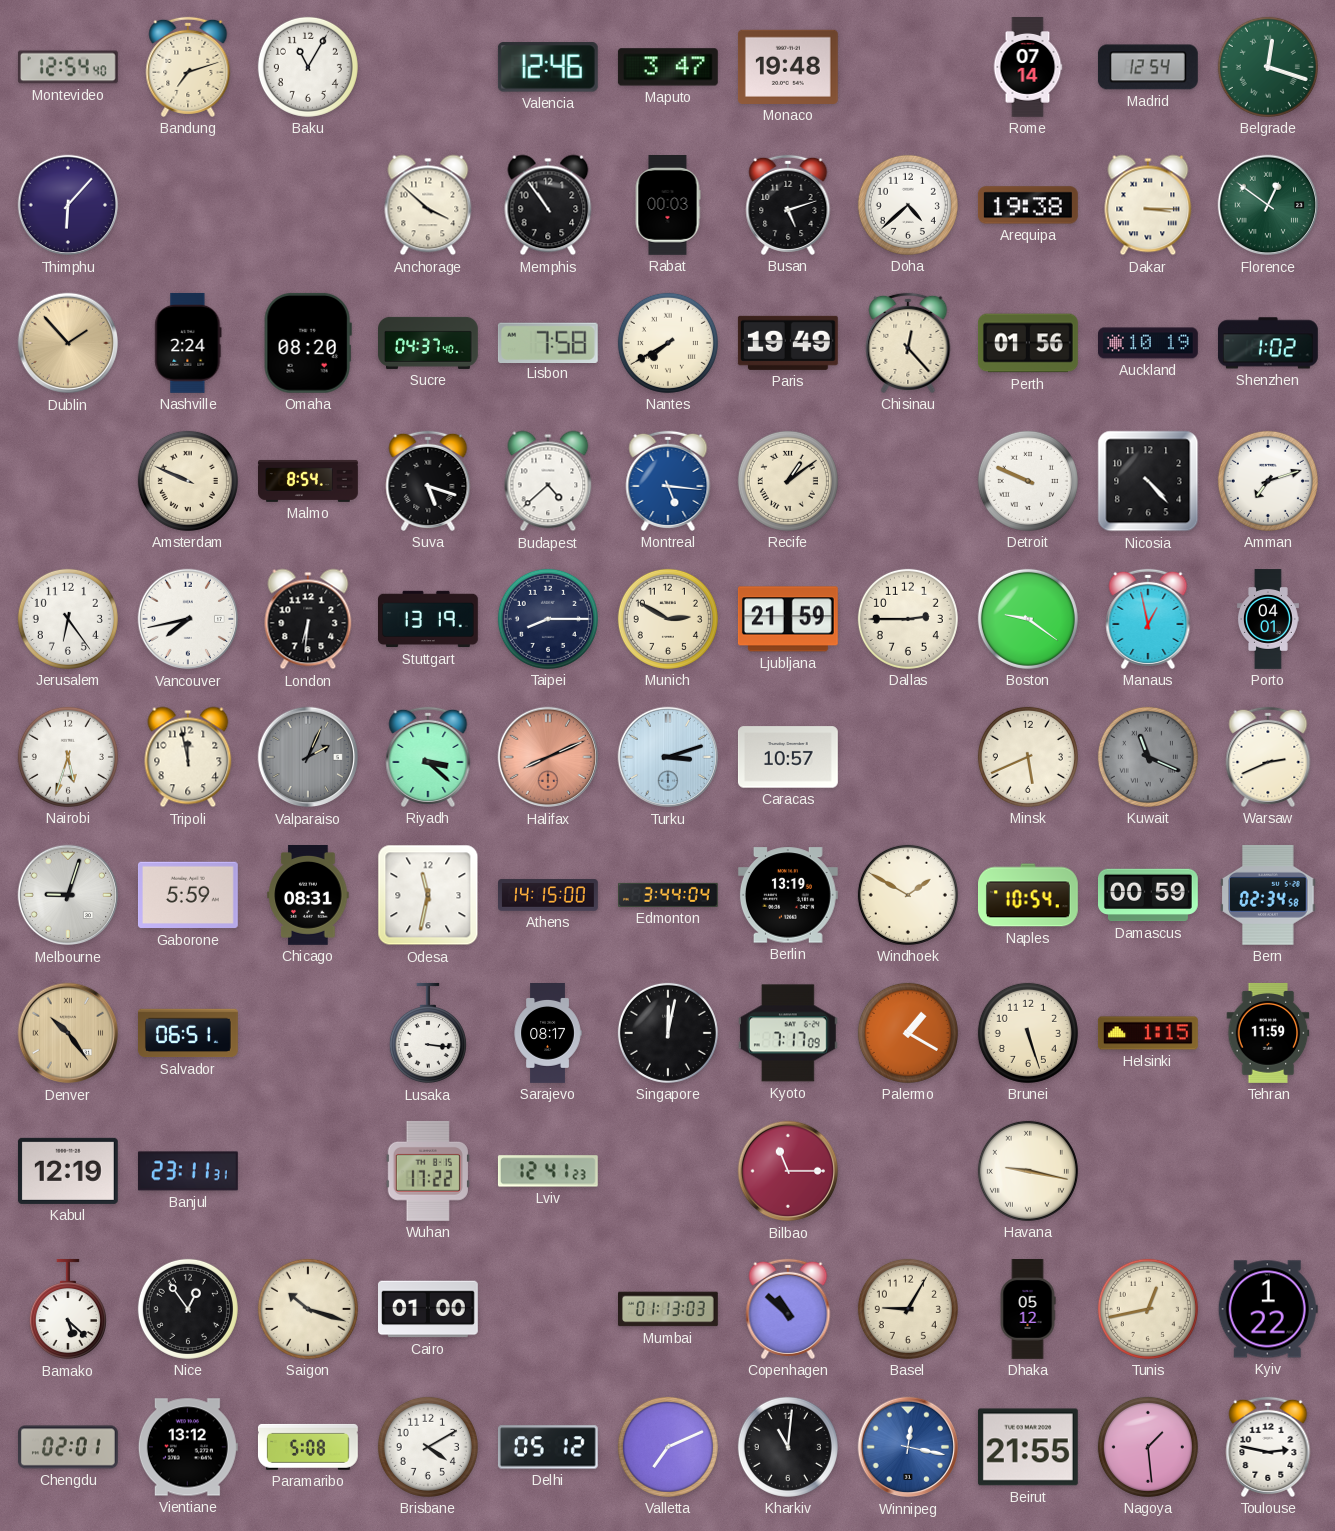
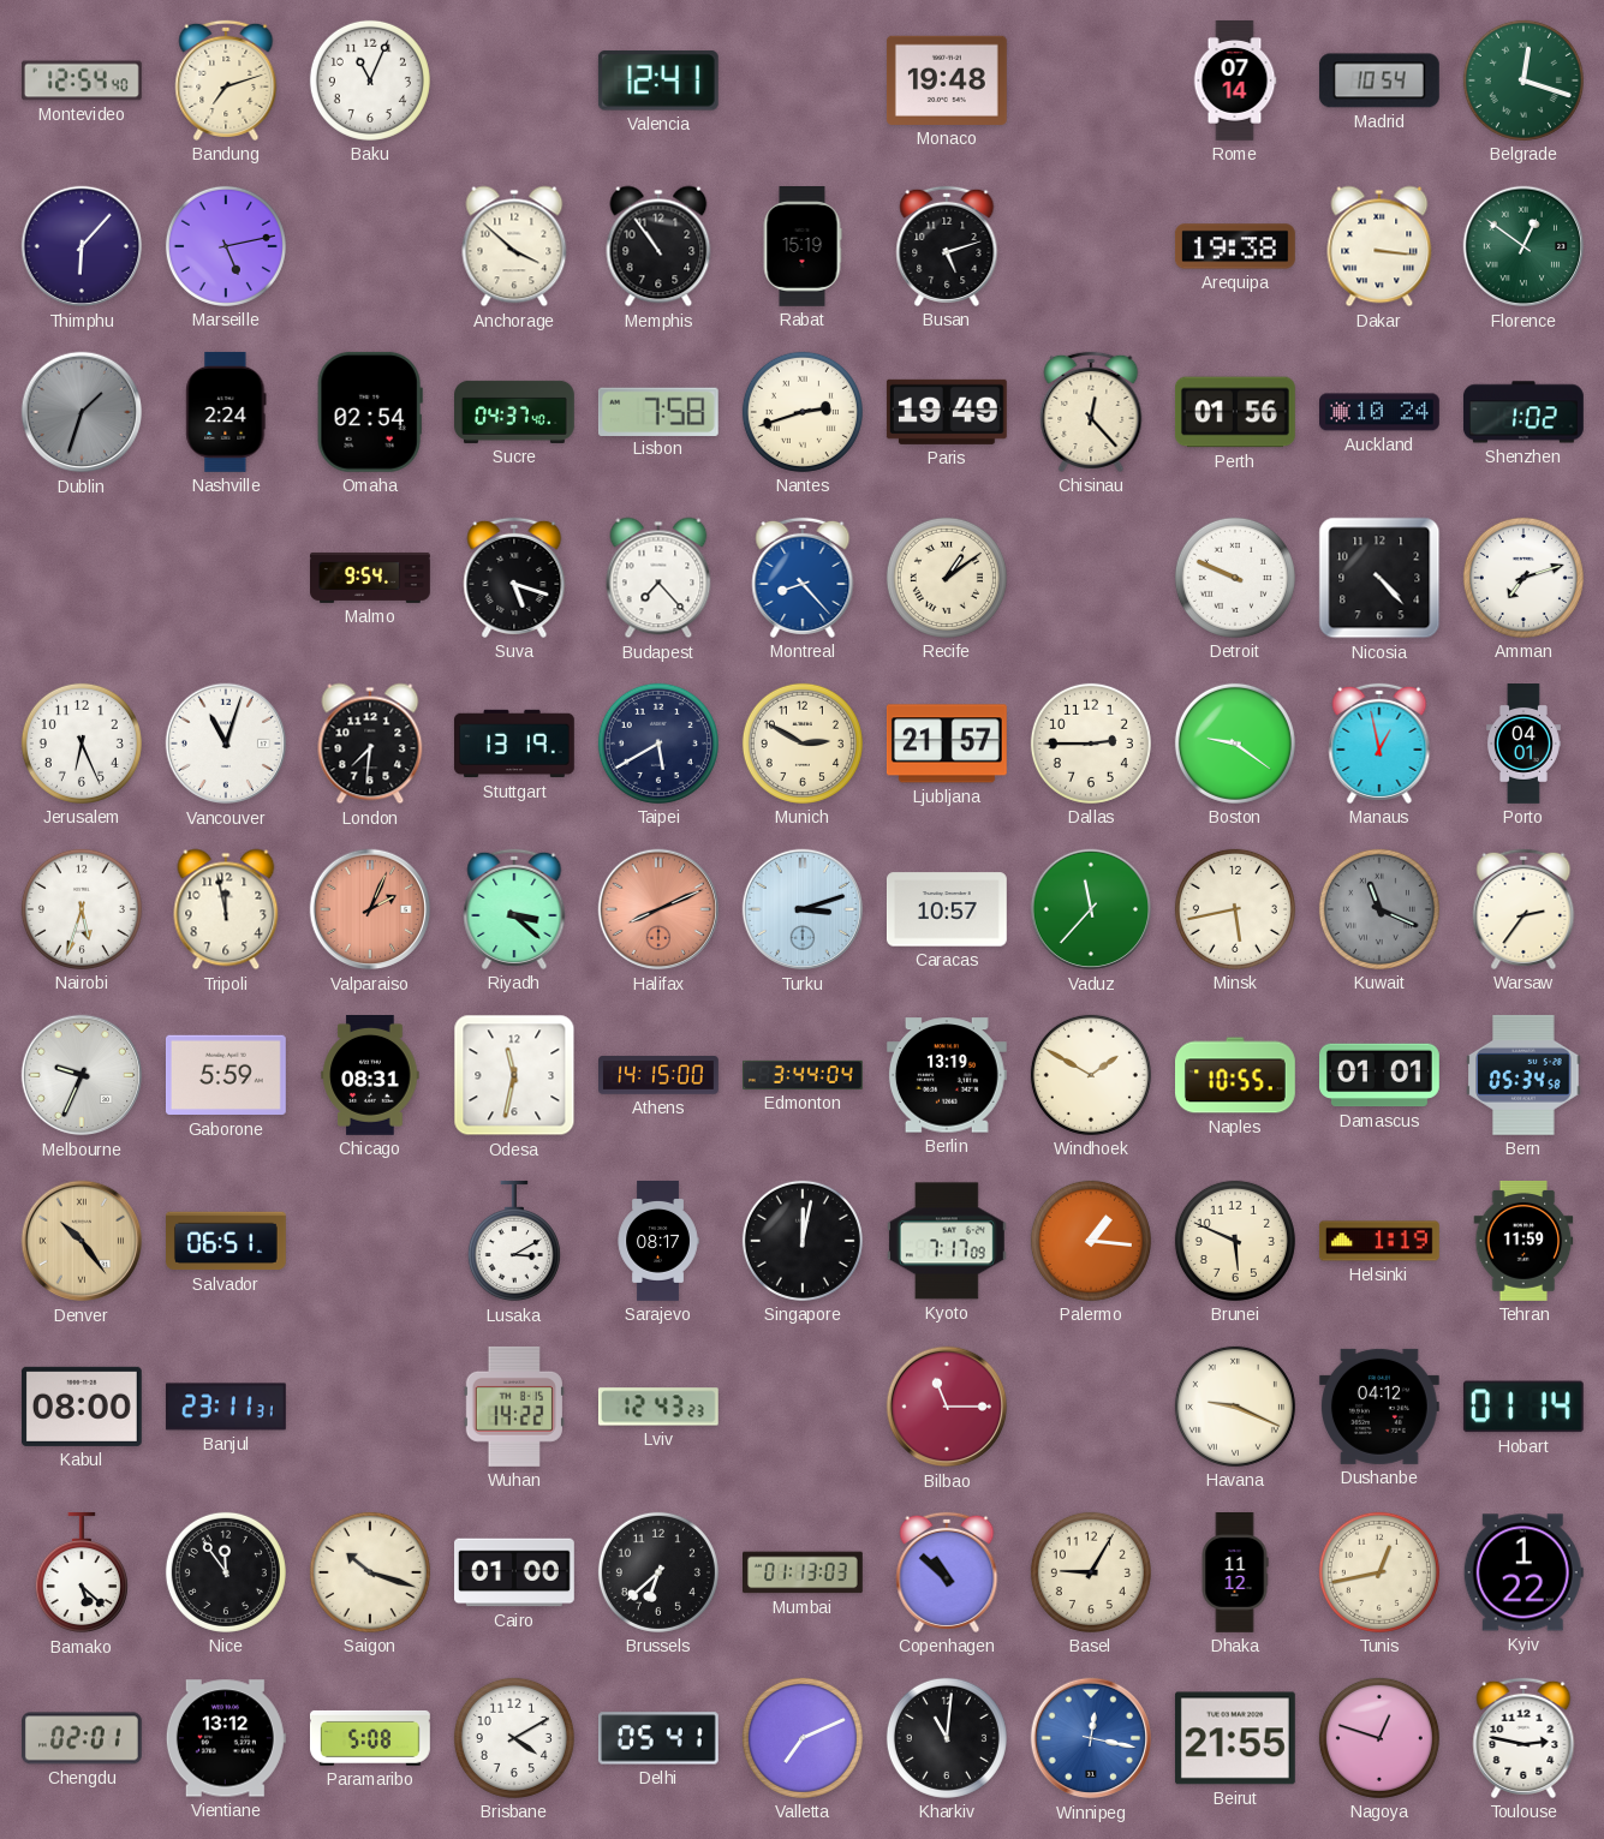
Baku: 11:05 -> 11:04 (370, 80)
Valencia: 12:46 -> 12:41 (658, 80)
Maputo: 3:47 -> none (668, 67)
Madrid: 12:54 -> 10:54 (1379, 80)
Marseille: none -> 5:13 (226, 246)
Rabat: 00:03 -> 15:19 (803, 247)
Doha: 4:38 -> none (908, 205)
Dakar: 3:15 -> 3:16 (1379, 246)
Dublin: 1:53 -> 1:33 (82, 412)
Dublin dial: champagne -> grey (82, 412)
Omaha: 08:20 -> 02:54 (370, 412)
Nantes: 7:40 -> 2:42 (803, 412)
Auckland: 10:19 -> 10:24 (1381, 412)
Amsterdam: 9:49 -> none (188, 481)
Malmo: 8:54 -> 9:54 (371, 578)
Budapest: 4:38 -> 7:23 (658, 578)
Montreal: 5:16 -> 8:23 (803, 578)
Jerusalem: 6:24 -> 6:26 (82, 744)
Vancouver: 7:43 -> 11:03 (226, 744)
London: 6:31 -> 7:31 (370, 744)
Taipei: 8:15 -> 5:40 (658, 744)
Ljubljana: 21:59 -> 21:57 (947, 744)
Valparaiso dial: grey -> salmon (370, 909)
Vaduz: none -> 11:37 (1091, 909)
Minsk: 5:41 -> 5:43 (1235, 909)
Warsaw: 2:41 -> 2:36 (1523, 909)
Melbourne: 9:03 -> 9:34 (82, 1075)
Naples: 10:54 -> 10:55 (1236, 1075)
Damascus: 00:59 -> 01:01 (1381, 1075)
Bern: 02:34 -> 05:34 (1523, 1075)
Lusaka: 3:16 -> 3:10 (514, 1241)
Palermo: 1:20 -> 1:16 (1091, 1241)
Brunei: 5:27 -> 5:49 (1235, 1241)
Helsinki: 1:15 -> 1:19 (1379, 1241)
Kabul: 12:19 -> 08:00 (82, 1407)
Wuhan: 17:22 -> 14:22 (514, 1407)
Lviv: 12:41 -> 12:43 (658, 1407)
Havana: 9:17 -> 9:19 (1235, 1407)
Dushanbe: none -> 04:12 (1379, 1407)
Hobart: none -> 01:14 (1523, 1407)
Nice: 12:54 -> 11:54 (226, 1572)
Brussels: none -> 6:38 (658, 1572)
Dhaka: 05:12 -> 11:12 (1235, 1574)
Delhi: 05:12 -> 05:41 (658, 1738)
Nagoya: 1:29 -> 12:48 (1379, 1738)
